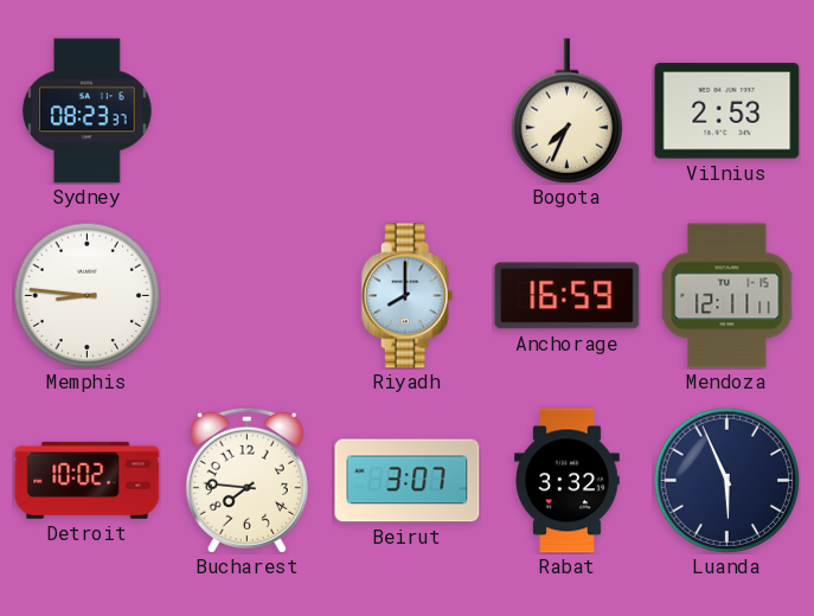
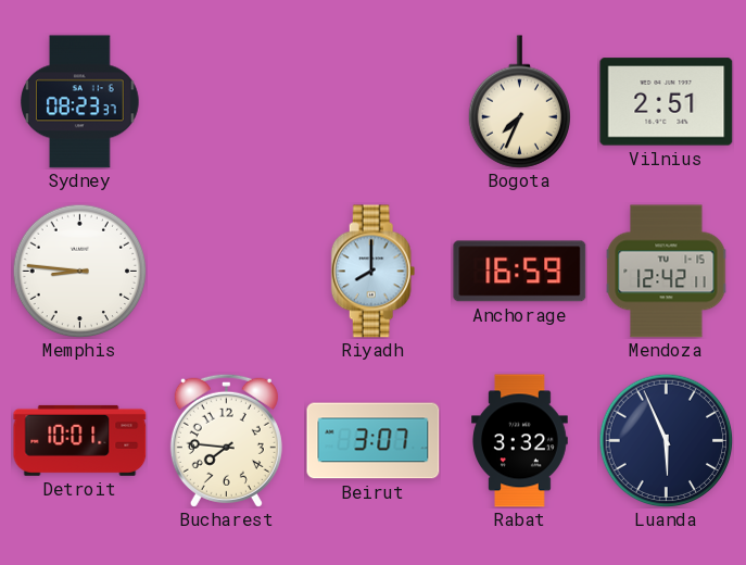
Vilnius: 2:53 -> 2:51 (667, 102)
Mendoza: 12:11 -> 12:42 (667, 272)
Detroit: 10:02 -> 10:01 (80, 440)
